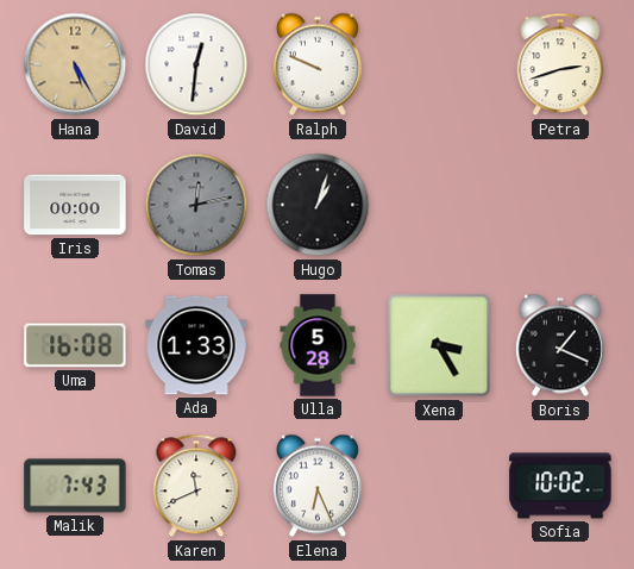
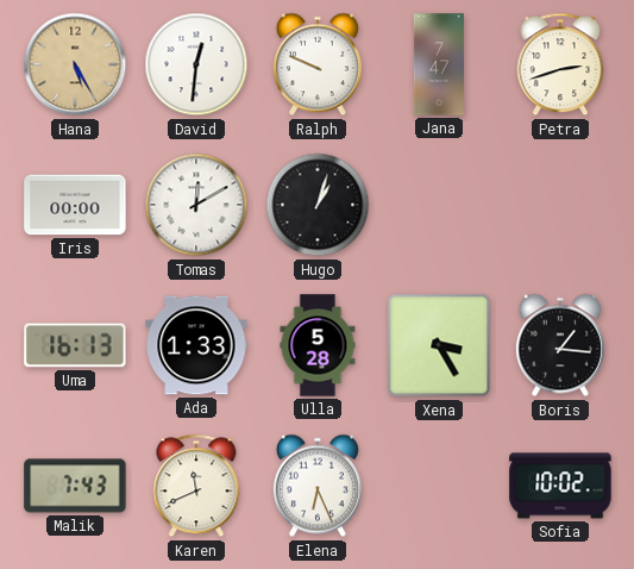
Jana: none -> 7:47 (438, 64)
Tomas: 12:13 -> 12:10 (196, 205)
Tomas dial: grey -> white (196, 205)
Uma: 16:08 -> 16:13 (75, 345)
Boris: 1:19 -> 1:16 (560, 345)
